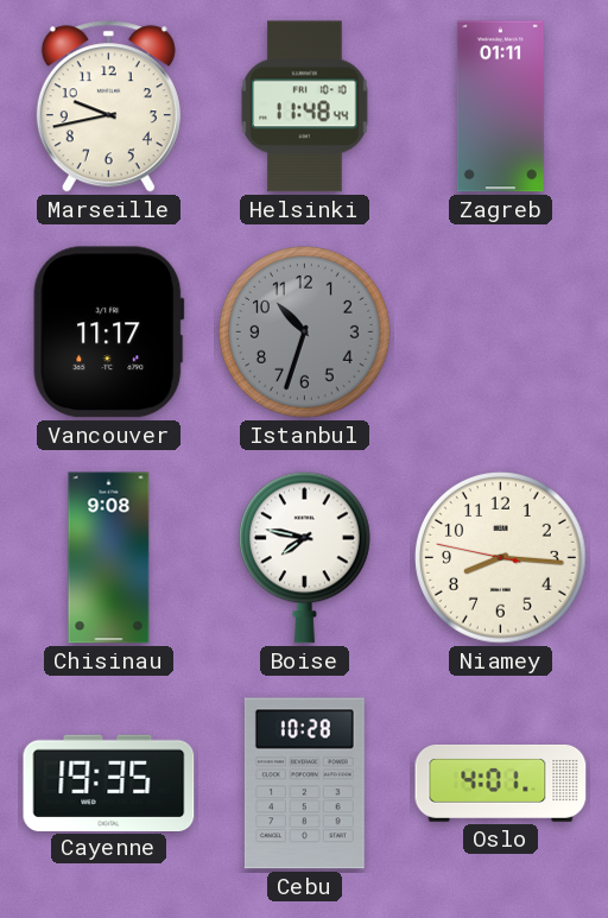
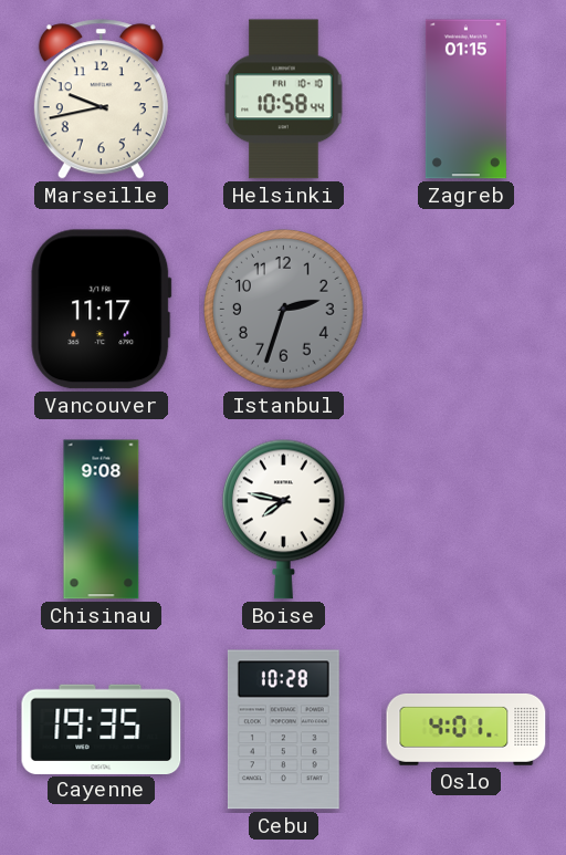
Helsinki: 11:48 -> 10:58 (284, 100)
Zagreb: 01:11 -> 01:15 (465, 100)
Istanbul: 10:33 -> 2:33 (284, 310)
Niamey: 8:15 -> none (501, 558)
